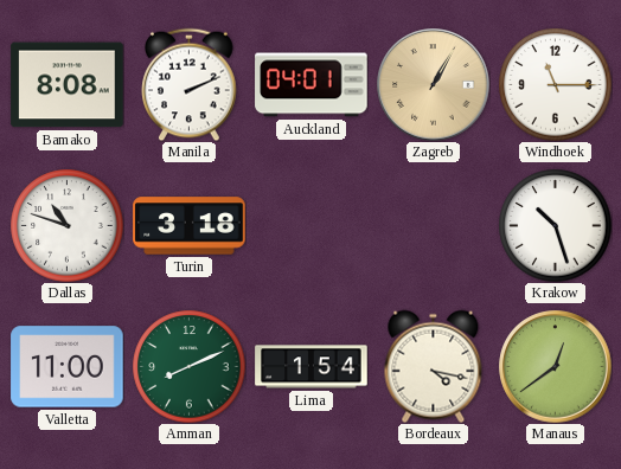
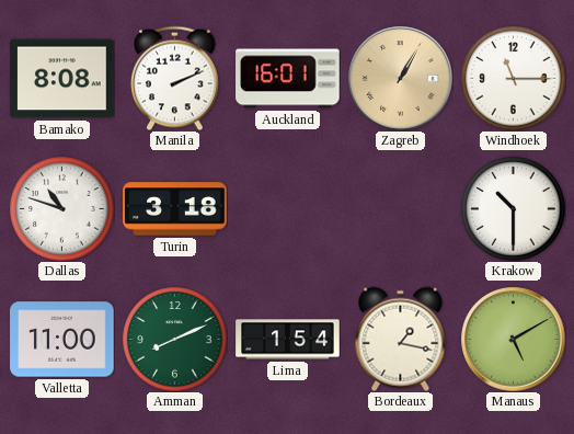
Auckland: 04:01 -> 16:01 (288, 79)
Krakow: 10:27 -> 10:30 (513, 208)
Bordeaux: 4:17 -> 1:17 (401, 339)
Manaus: 12:39 -> 5:10 (514, 340)
